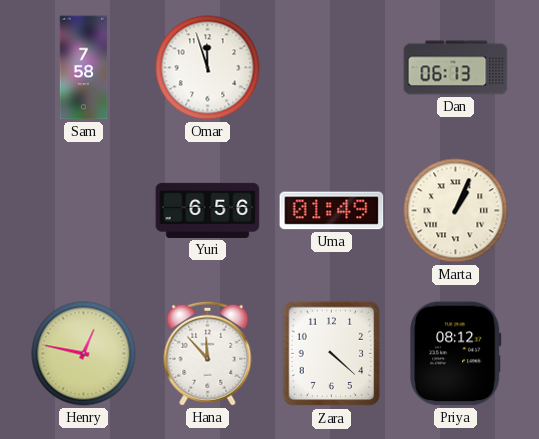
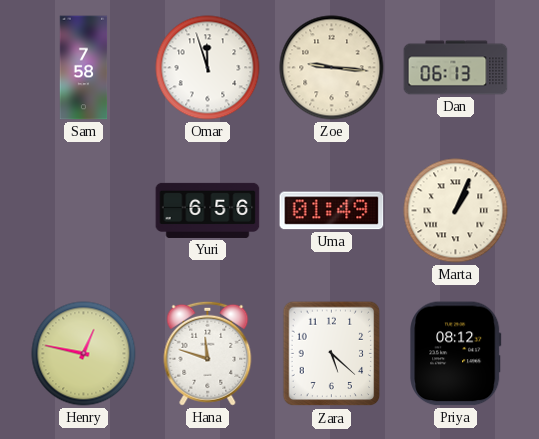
Zoe: none -> 9:16 (332, 68)
Hana: 11:53 -> 11:48 (208, 353)
Zara: 4:22 -> 5:22 (332, 354)
